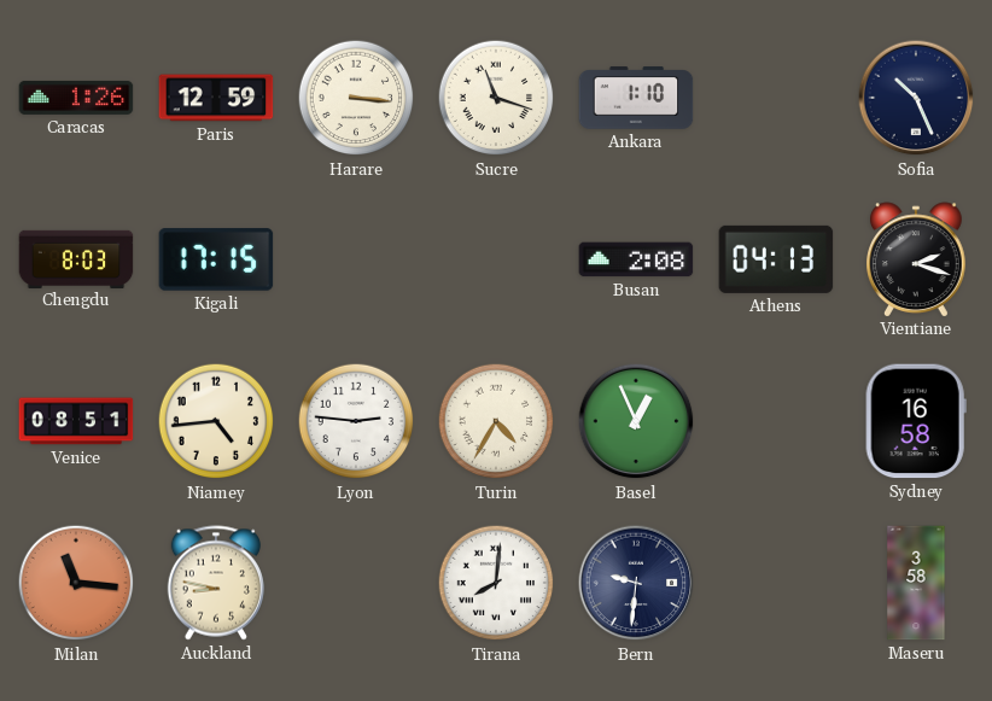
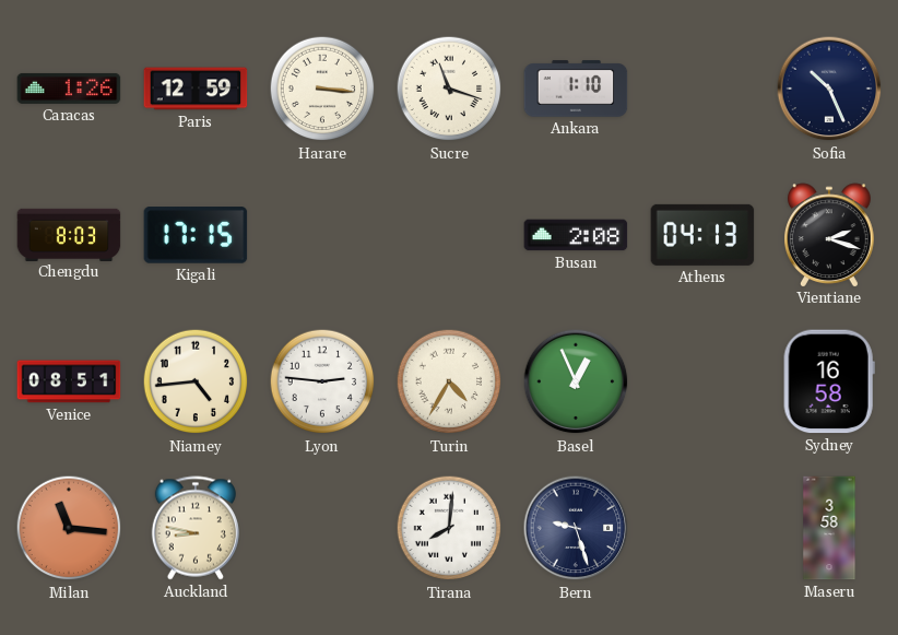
Bern: 9:31 -> 9:27 (576, 528)
